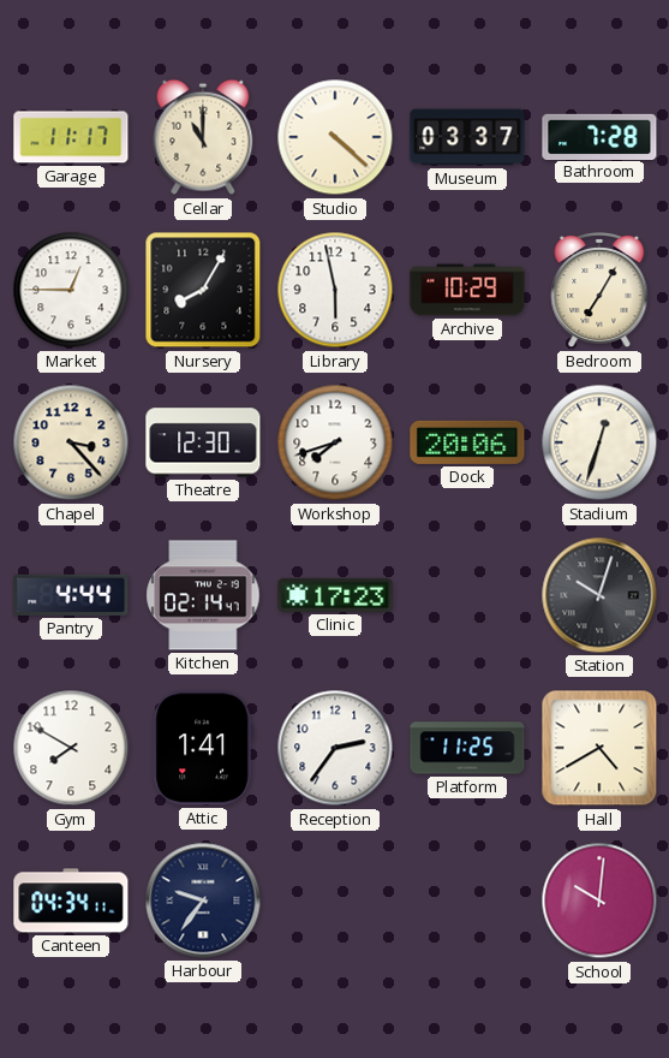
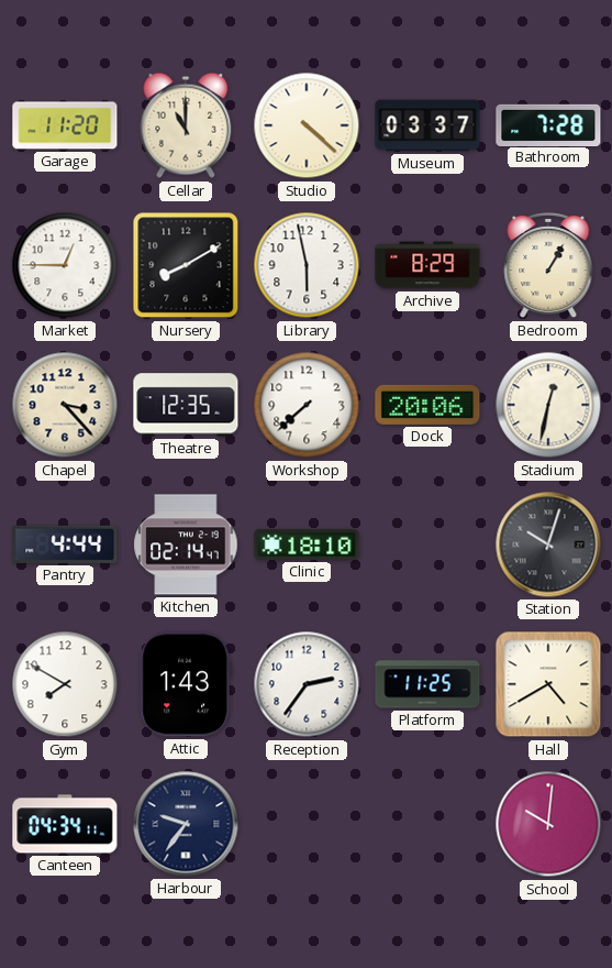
Garage: 11:17 -> 11:20 (65, 125)
Nursery: 8:05 -> 8:10 (186, 265)
Archive: 10:29 -> 8:29 (427, 265)
Bedroom: 7:05 -> 1:05 (548, 265)
Theatre: 12:30 -> 12:35 (186, 405)
Workshop: 7:42 -> 7:38 (307, 405)
Stadium: 12:33 -> 12:32 (548, 405)
Clinic: 17:23 -> 18:10 (307, 544)
Attic: 1:41 -> 1:43 (186, 684)
